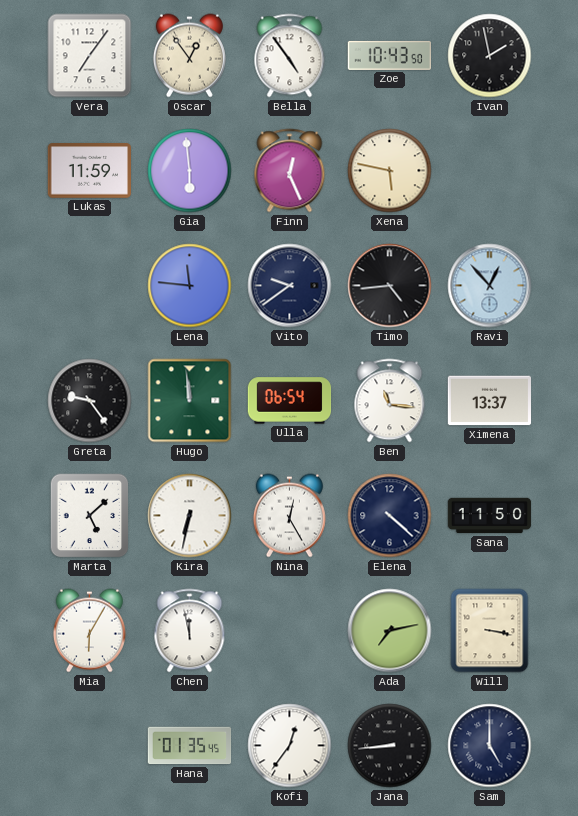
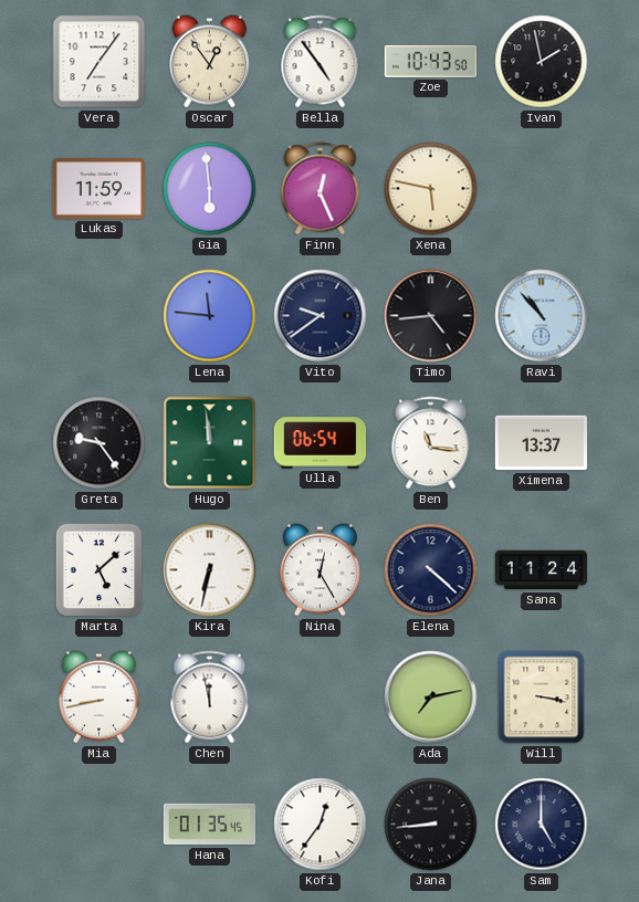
Ravi: 12:53 -> 10:53 (542, 316)
Sana: 11:50 -> 11:24 (542, 570)
Mia: 6:05 -> 8:43 (98, 698)
